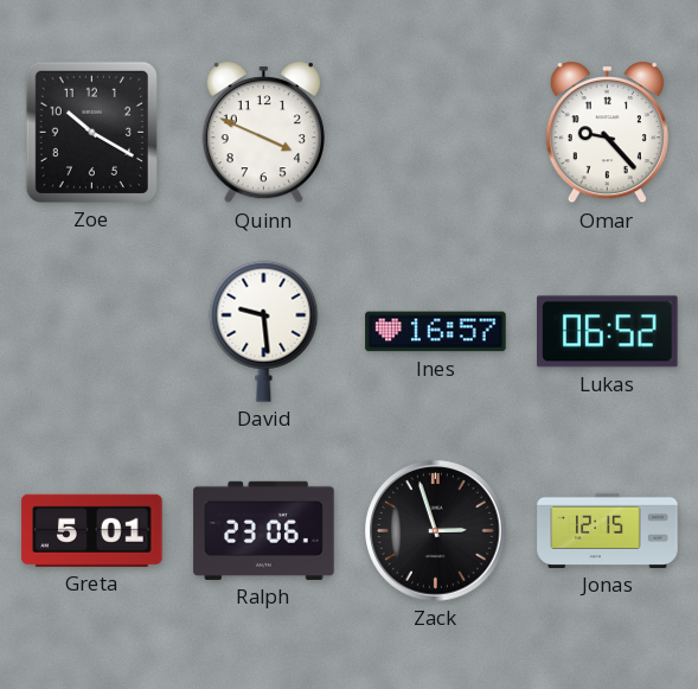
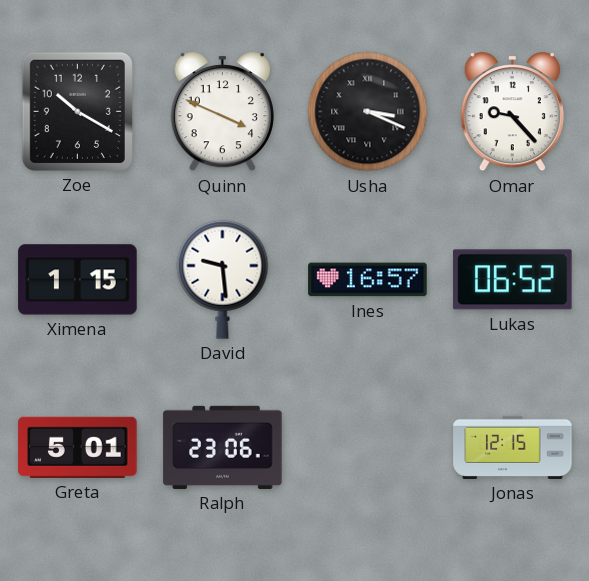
Usha: none -> 3:19 (368, 112)
Ximena: none -> 1:15 (78, 280)
Zack: 2:57 -> none (436, 531)
